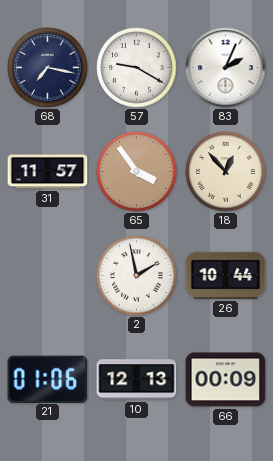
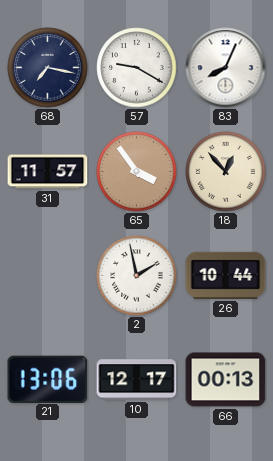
83: 2:04 -> 8:04 (226, 68)
21: 01:06 -> 13:06 (48, 379)
10: 12:13 -> 12:17 (137, 380)
66: 00:09 -> 00:13 (226, 380)
